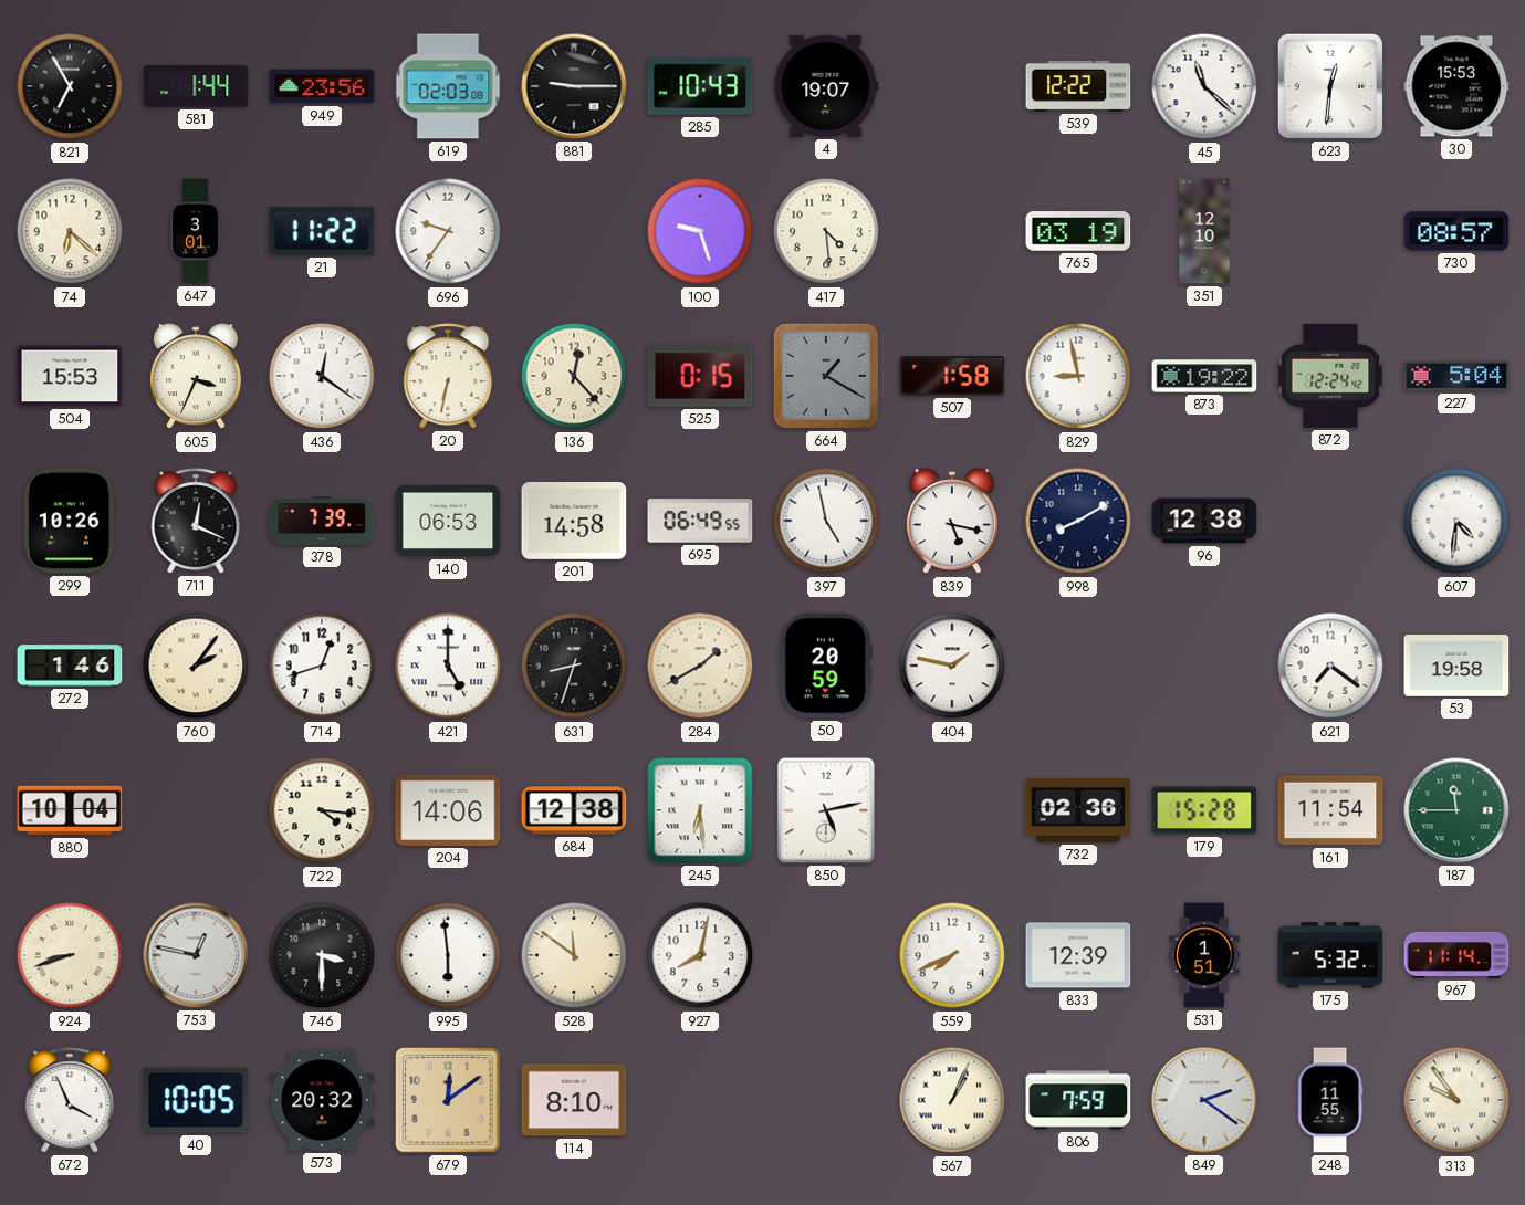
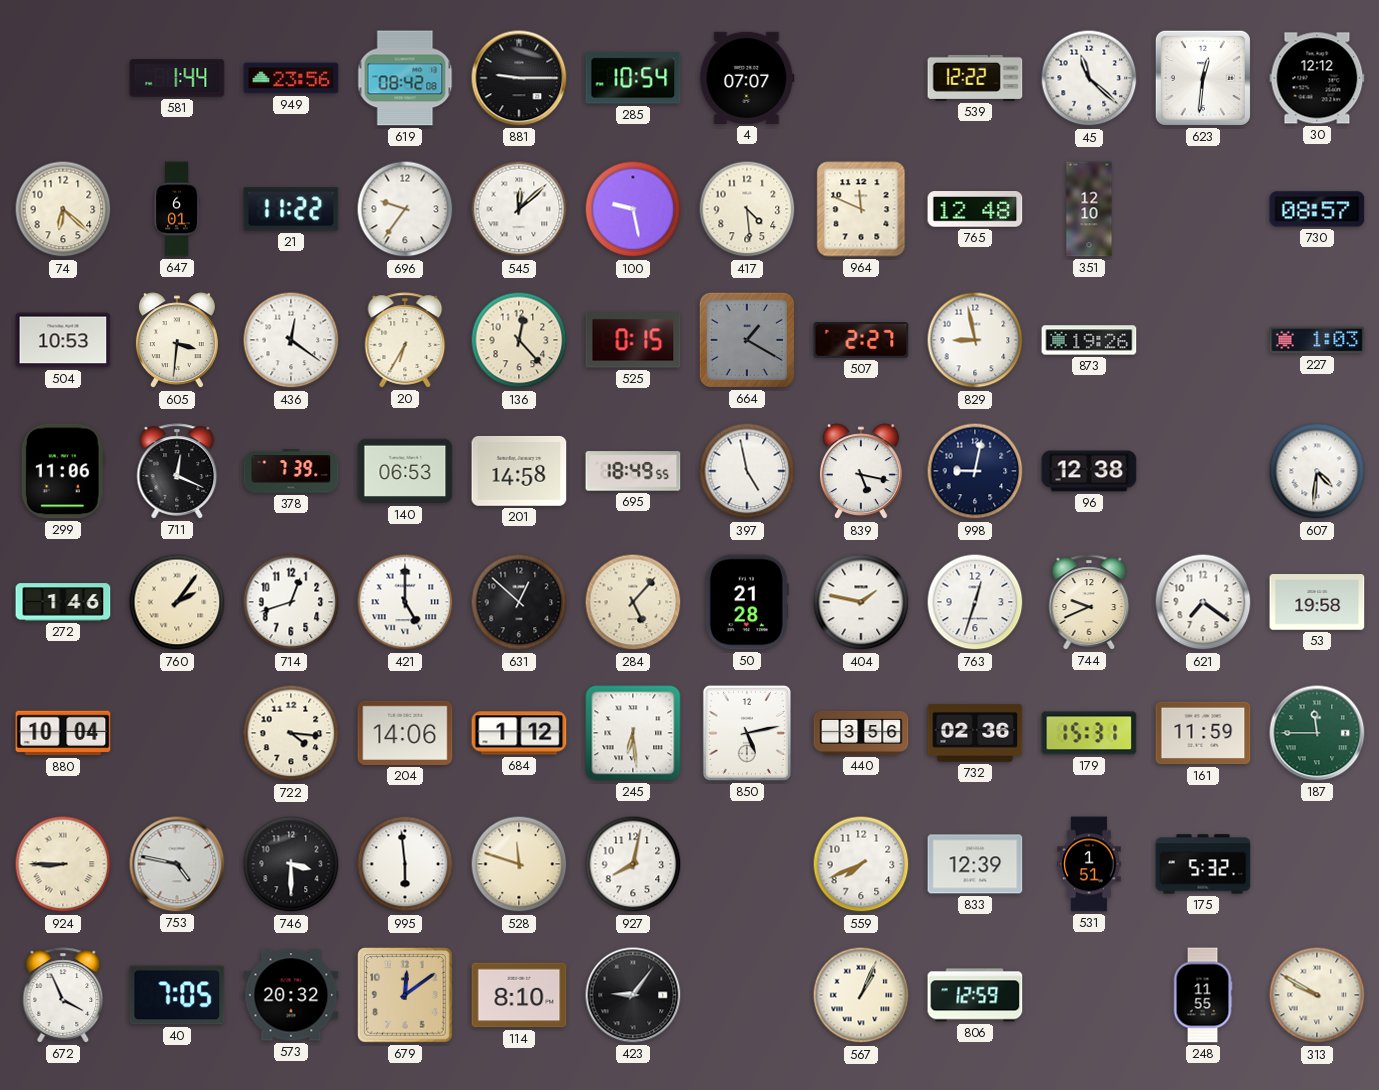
821: 6:55 -> none (70, 86)
619: 02:03 -> 08:42 (405, 78)
285: 10:43 -> 10:54 (633, 78)
4: 19:07 -> 07:07 (747, 78)
30: 15:53 -> 12:12 (1317, 78)
647: 3:01 -> 6:01 (176, 209)
545: none -> 12:08 (519, 209)
100: 9:27 -> 9:28 (633, 209)
964: none -> 11:49 (861, 209)
765: 03:19 -> 12:48 (975, 209)
504: 15:53 -> 10:53 (63, 340)
605: 3:34 -> 3:31 (177, 341)
20: 6:32 -> 6:35 (405, 340)
507: 1:58 -> 2:27 (861, 340)
873: 19:22 -> 19:26 (1089, 340)
872: 12:24 -> none (1330, 376)
227: 5:04 -> 1:03 (1317, 340)
299: 10:26 -> 11:06 (63, 471)
695: 06:49 -> 18:49 (633, 471)
998: 8:10 -> 9:02 (975, 471)
631: 8:33 -> 12:52 (519, 602)
284: 1:40 -> 5:07 (633, 602)
50: 20:59 -> 21:28 (747, 602)
763: none -> 12:33 (975, 602)
744: none -> 9:41 (1089, 602)
684: 12:38 -> 1:12 (519, 733)
440: none -> 3:56 (861, 733)
179: 15:28 -> 15:31 (1089, 733)
161: 11:54 -> 11:59 (1203, 733)
924: 8:42 -> 8:45 (63, 864)
753: 12:47 -> 4:47 (177, 864)
528: 11:51 -> 11:48 (519, 864)
967: 11:14 -> none (1456, 955)
40: 10:05 -> 7:05 (177, 995)
423: none -> 9:06 (633, 995)
806: 7:59 -> 12:59 (975, 995)
849: 2:21 -> none (1204, 1100)
313: 9:54 -> 9:50 (1317, 995)
